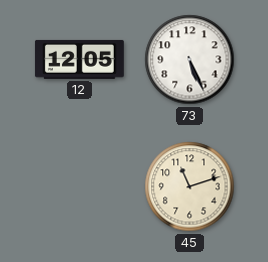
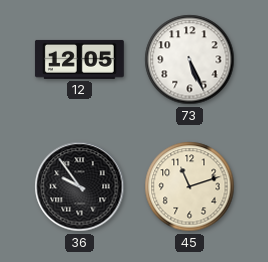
36: none -> 9:54 (80, 187)
